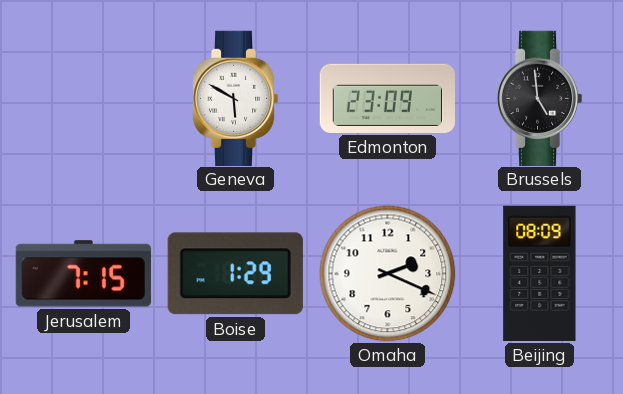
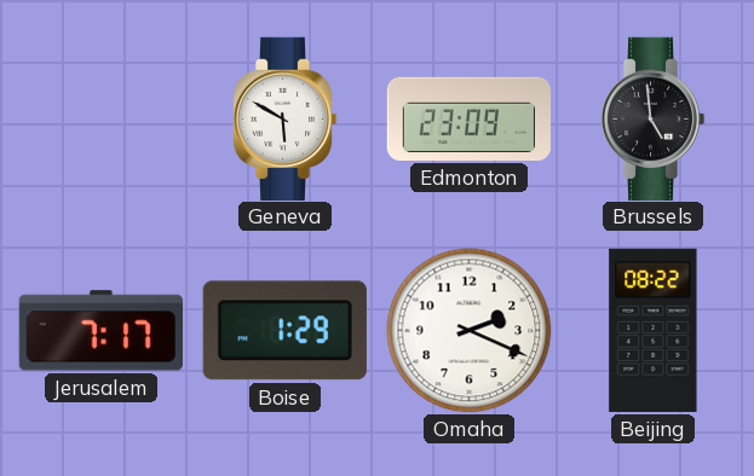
Jerusalem: 7:15 -> 7:17 (100, 331)
Beijing: 08:09 -> 08:22 (654, 330)
